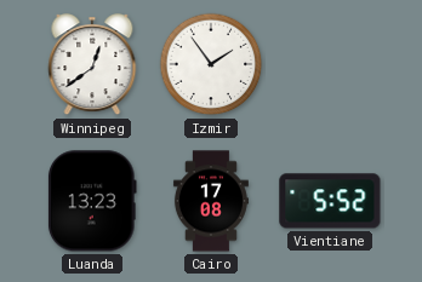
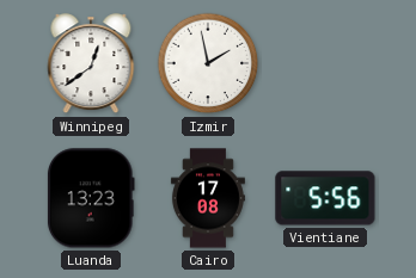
Izmir: 1:54 -> 1:58 (208, 63)
Vientiane: 5:52 -> 5:56 (325, 198)
